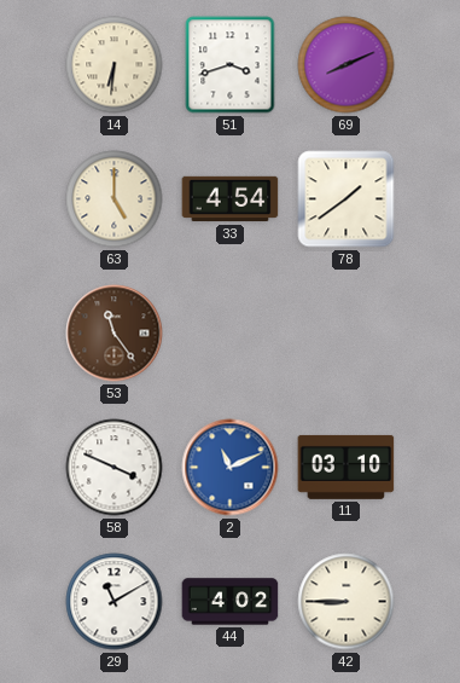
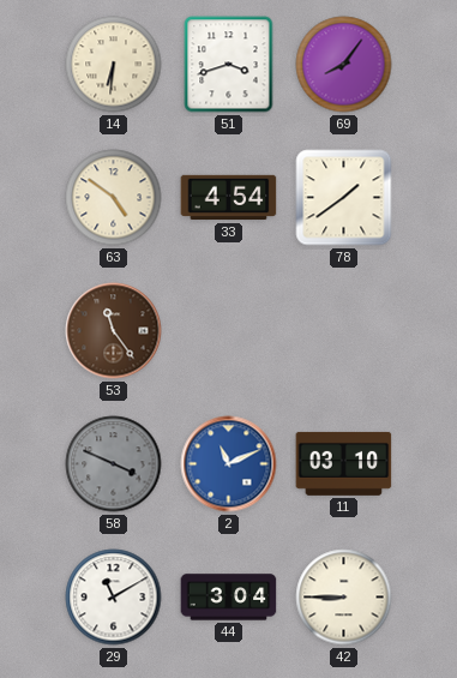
69: 8:11 -> 8:06 (344, 65)
63: 5:00 -> 4:51 (114, 198)
58 dial: white -> grey (114, 464)
44: 4:02 -> 3:04 (229, 598)
